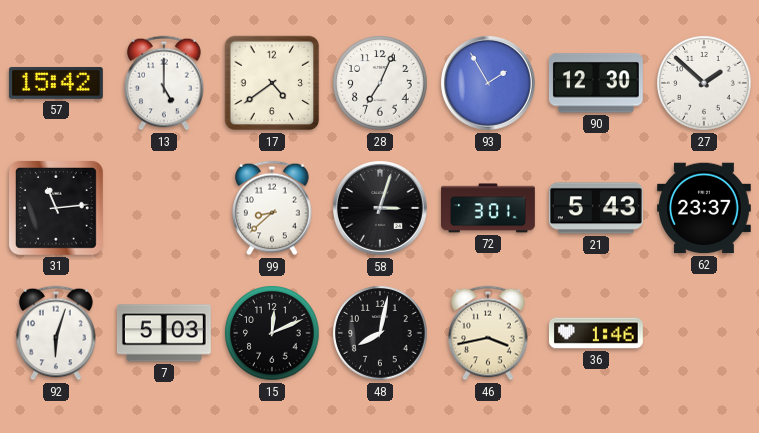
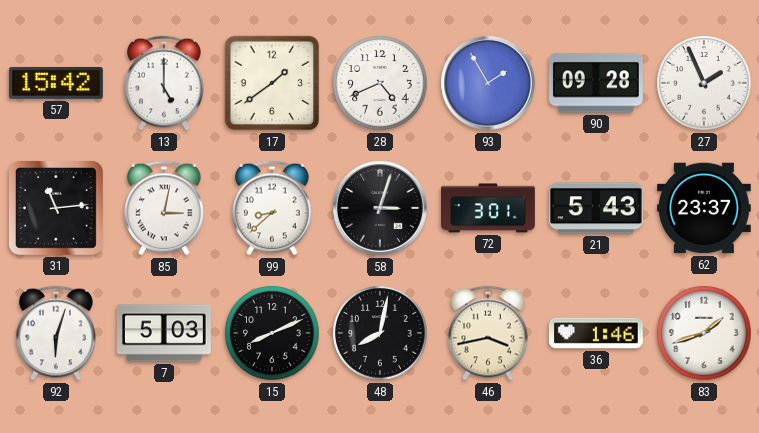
17: 4:39 -> 1:39 (272, 83)
28: 7:04 -> 4:41 (380, 83)
90: 12:30 -> 09:28 (596, 83)
27: 1:52 -> 1:56 (704, 83)
85: none -> 3:02 (164, 208)
15: 12:11 -> 8:11 (272, 333)
83: none -> 1:42 (704, 333)
